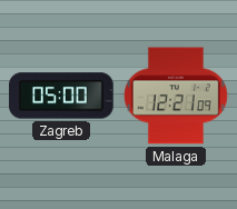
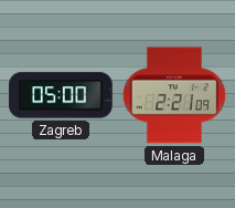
Malaga: 12:21 -> 2:21 (174, 95)
